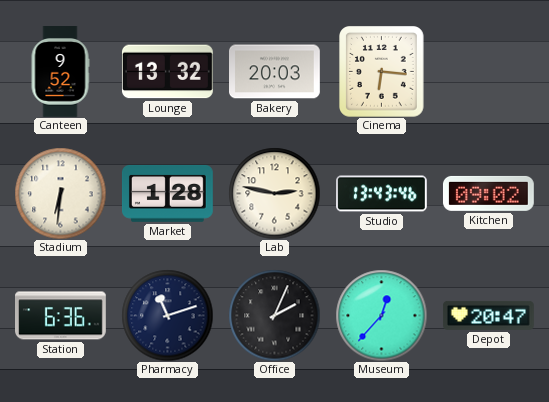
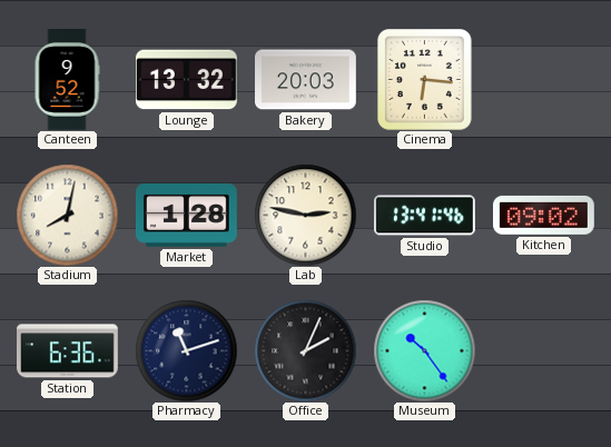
Stadium: 6:31 -> 8:02 (67, 215)
Studio: 13:43 -> 13:41 (425, 216)
Museum: 12:37 -> 10:24 (424, 350)
Depot: 20:47 -> none (489, 315)
